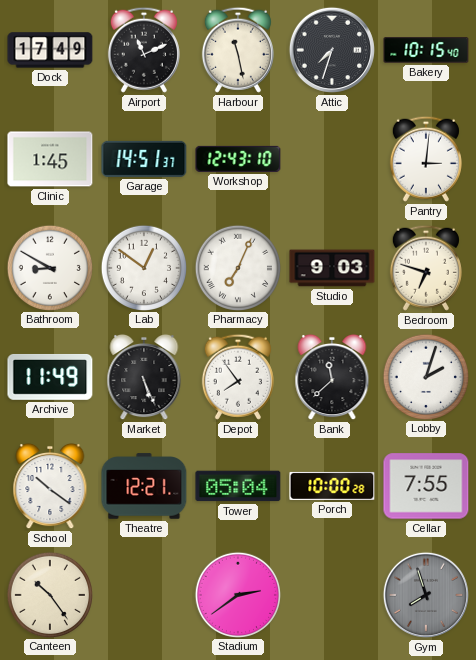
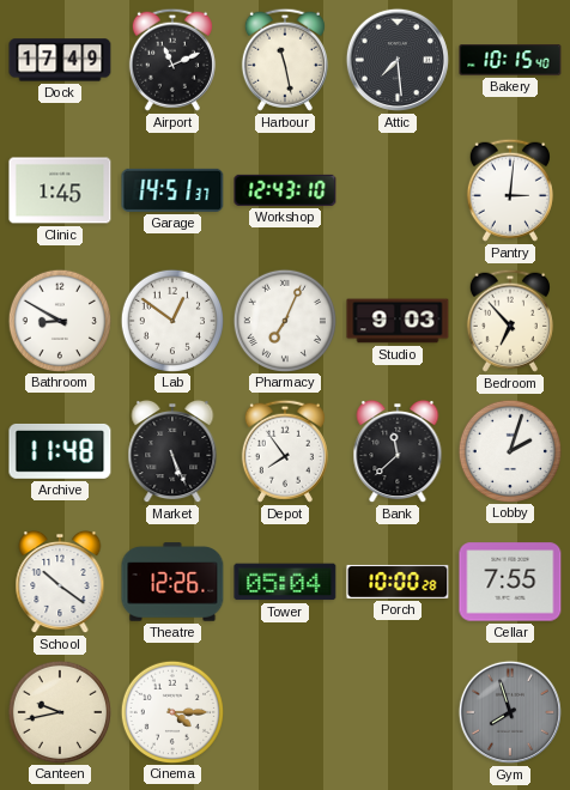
Attic: 7:33 -> 7:29 (398, 60)
Bedroom: 6:48 -> 6:53 (510, 321)
Archive: 11:49 -> 11:48 (60, 451)
Theatre: 12:21 -> 12:26 (172, 582)
Canteen: 10:24 -> 9:43 (59, 711)
Cinema: none -> 4:15 (171, 711)
Stadium: 2:39 -> none (237, 594)
